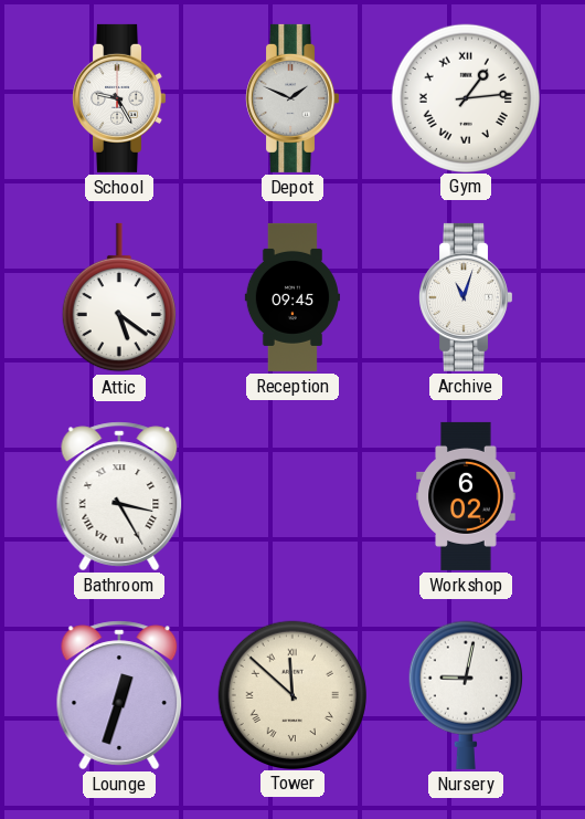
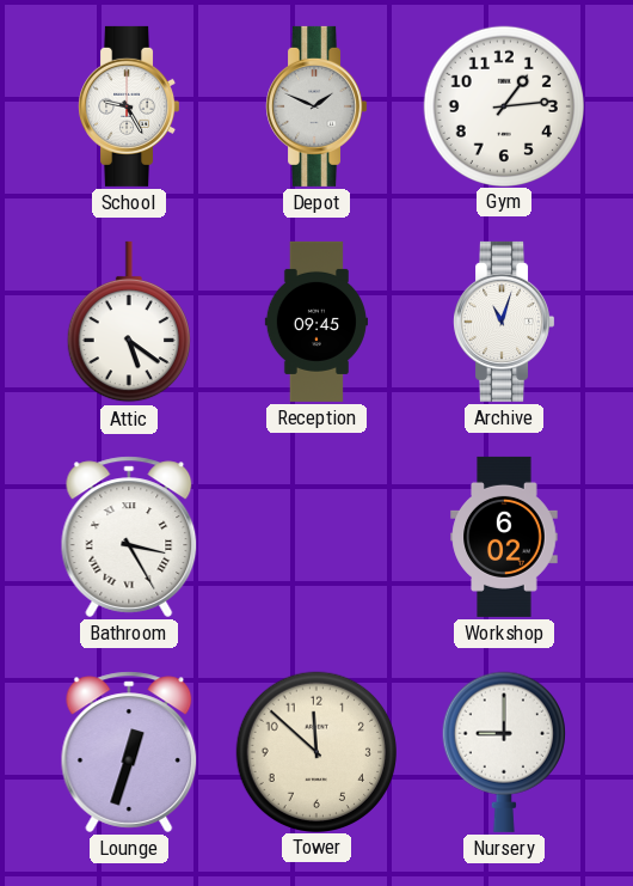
Gym numerals: Roman -> Arabic (503, 105)
Tower numerals: Roman -> Arabic (315, 751)
Nursery: 9:02 -> 9:00 (504, 752)
